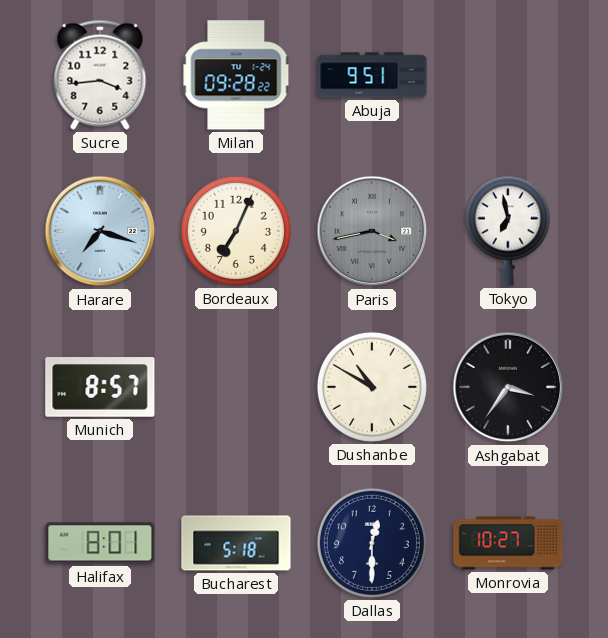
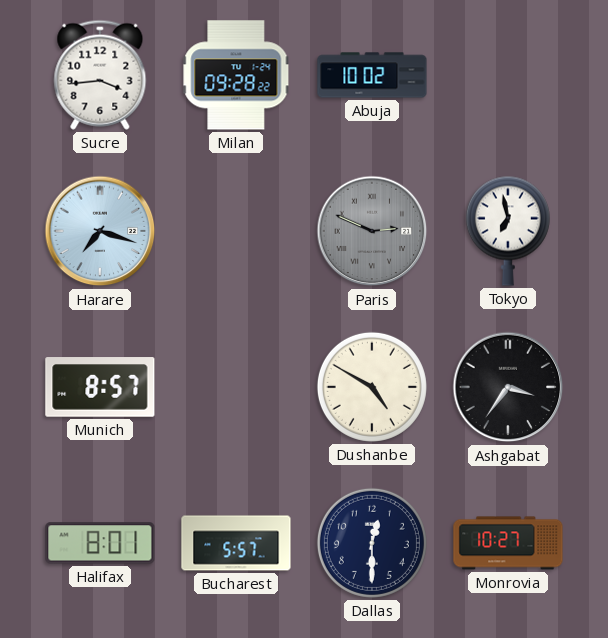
Abuja: 9:51 -> 10:02 (372, 75)
Bordeaux: 7:04 -> none (236, 231)
Paris: 3:43 -> 2:49 (372, 231)
Dushanbe: 10:50 -> 4:50 (372, 387)
Bucharest: 5:18 -> 5:57 (236, 543)
